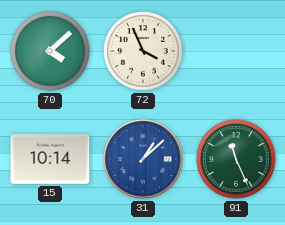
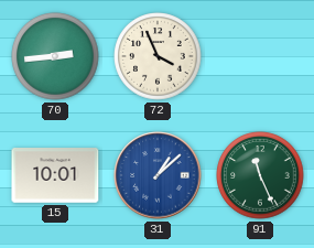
70: 4:08 -> 2:44 (55, 56)
15: 10:14 -> 10:01 (55, 176)
